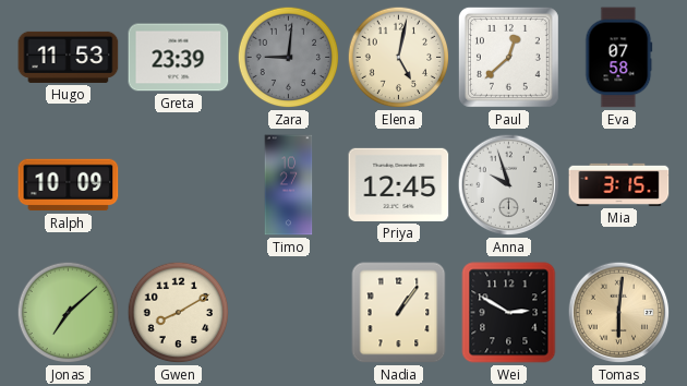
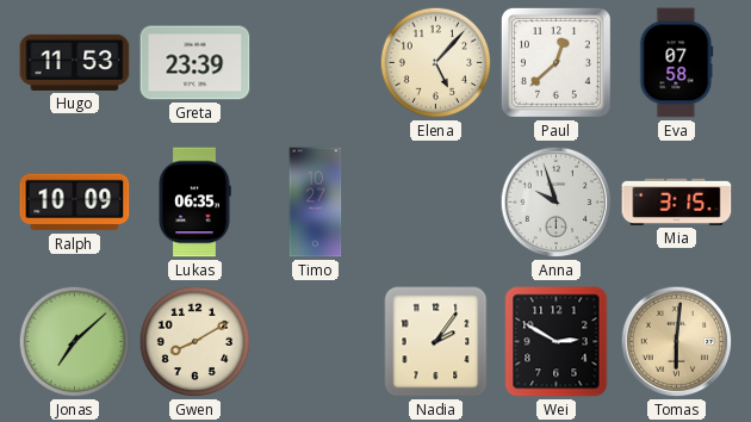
Zara: 9:01 -> none (289, 58)
Elena: 5:02 -> 5:07 (436, 63)
Lukas: none -> 06:35 (194, 203)
Priya: 12:45 -> none (399, 184)
Nadia: 1:06 -> 2:06 (436, 342)
